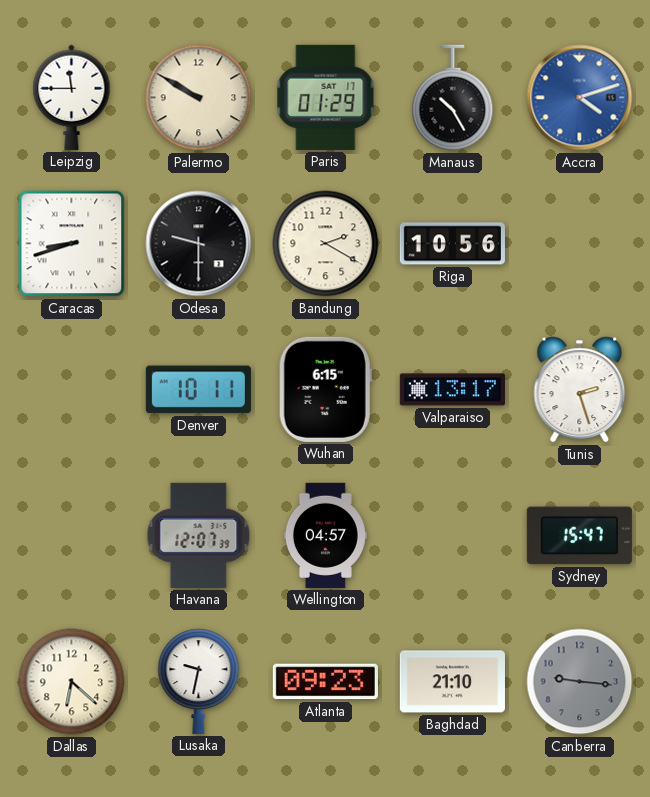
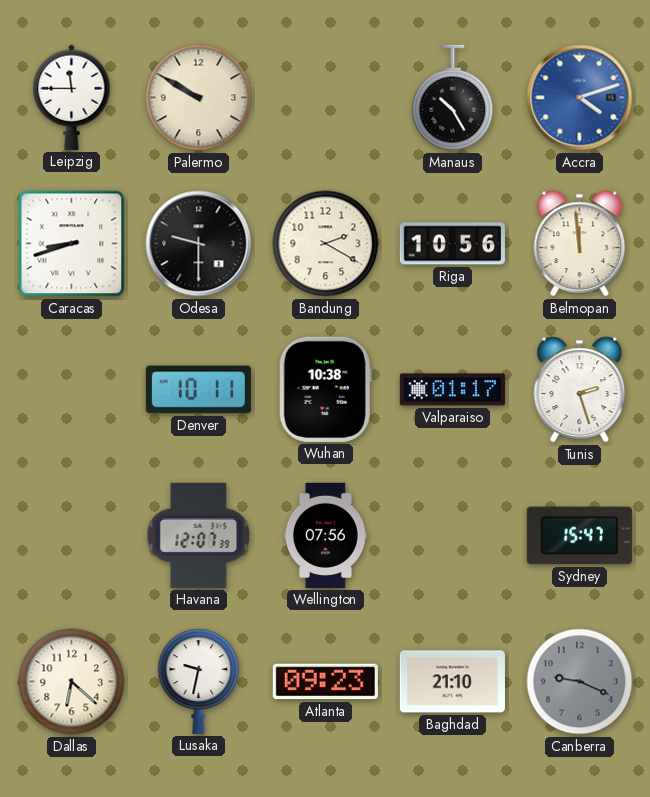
Paris: 01:29 -> none (326, 97)
Belmopan: none -> 11:59 (580, 244)
Wuhan: 6:15 -> 10:38 (325, 389)
Valparaiso: 13:17 -> 01:17 (452, 390)
Wellington: 04:57 -> 07:56 (325, 535)
Canberra: 9:16 -> 9:19 (580, 682)
